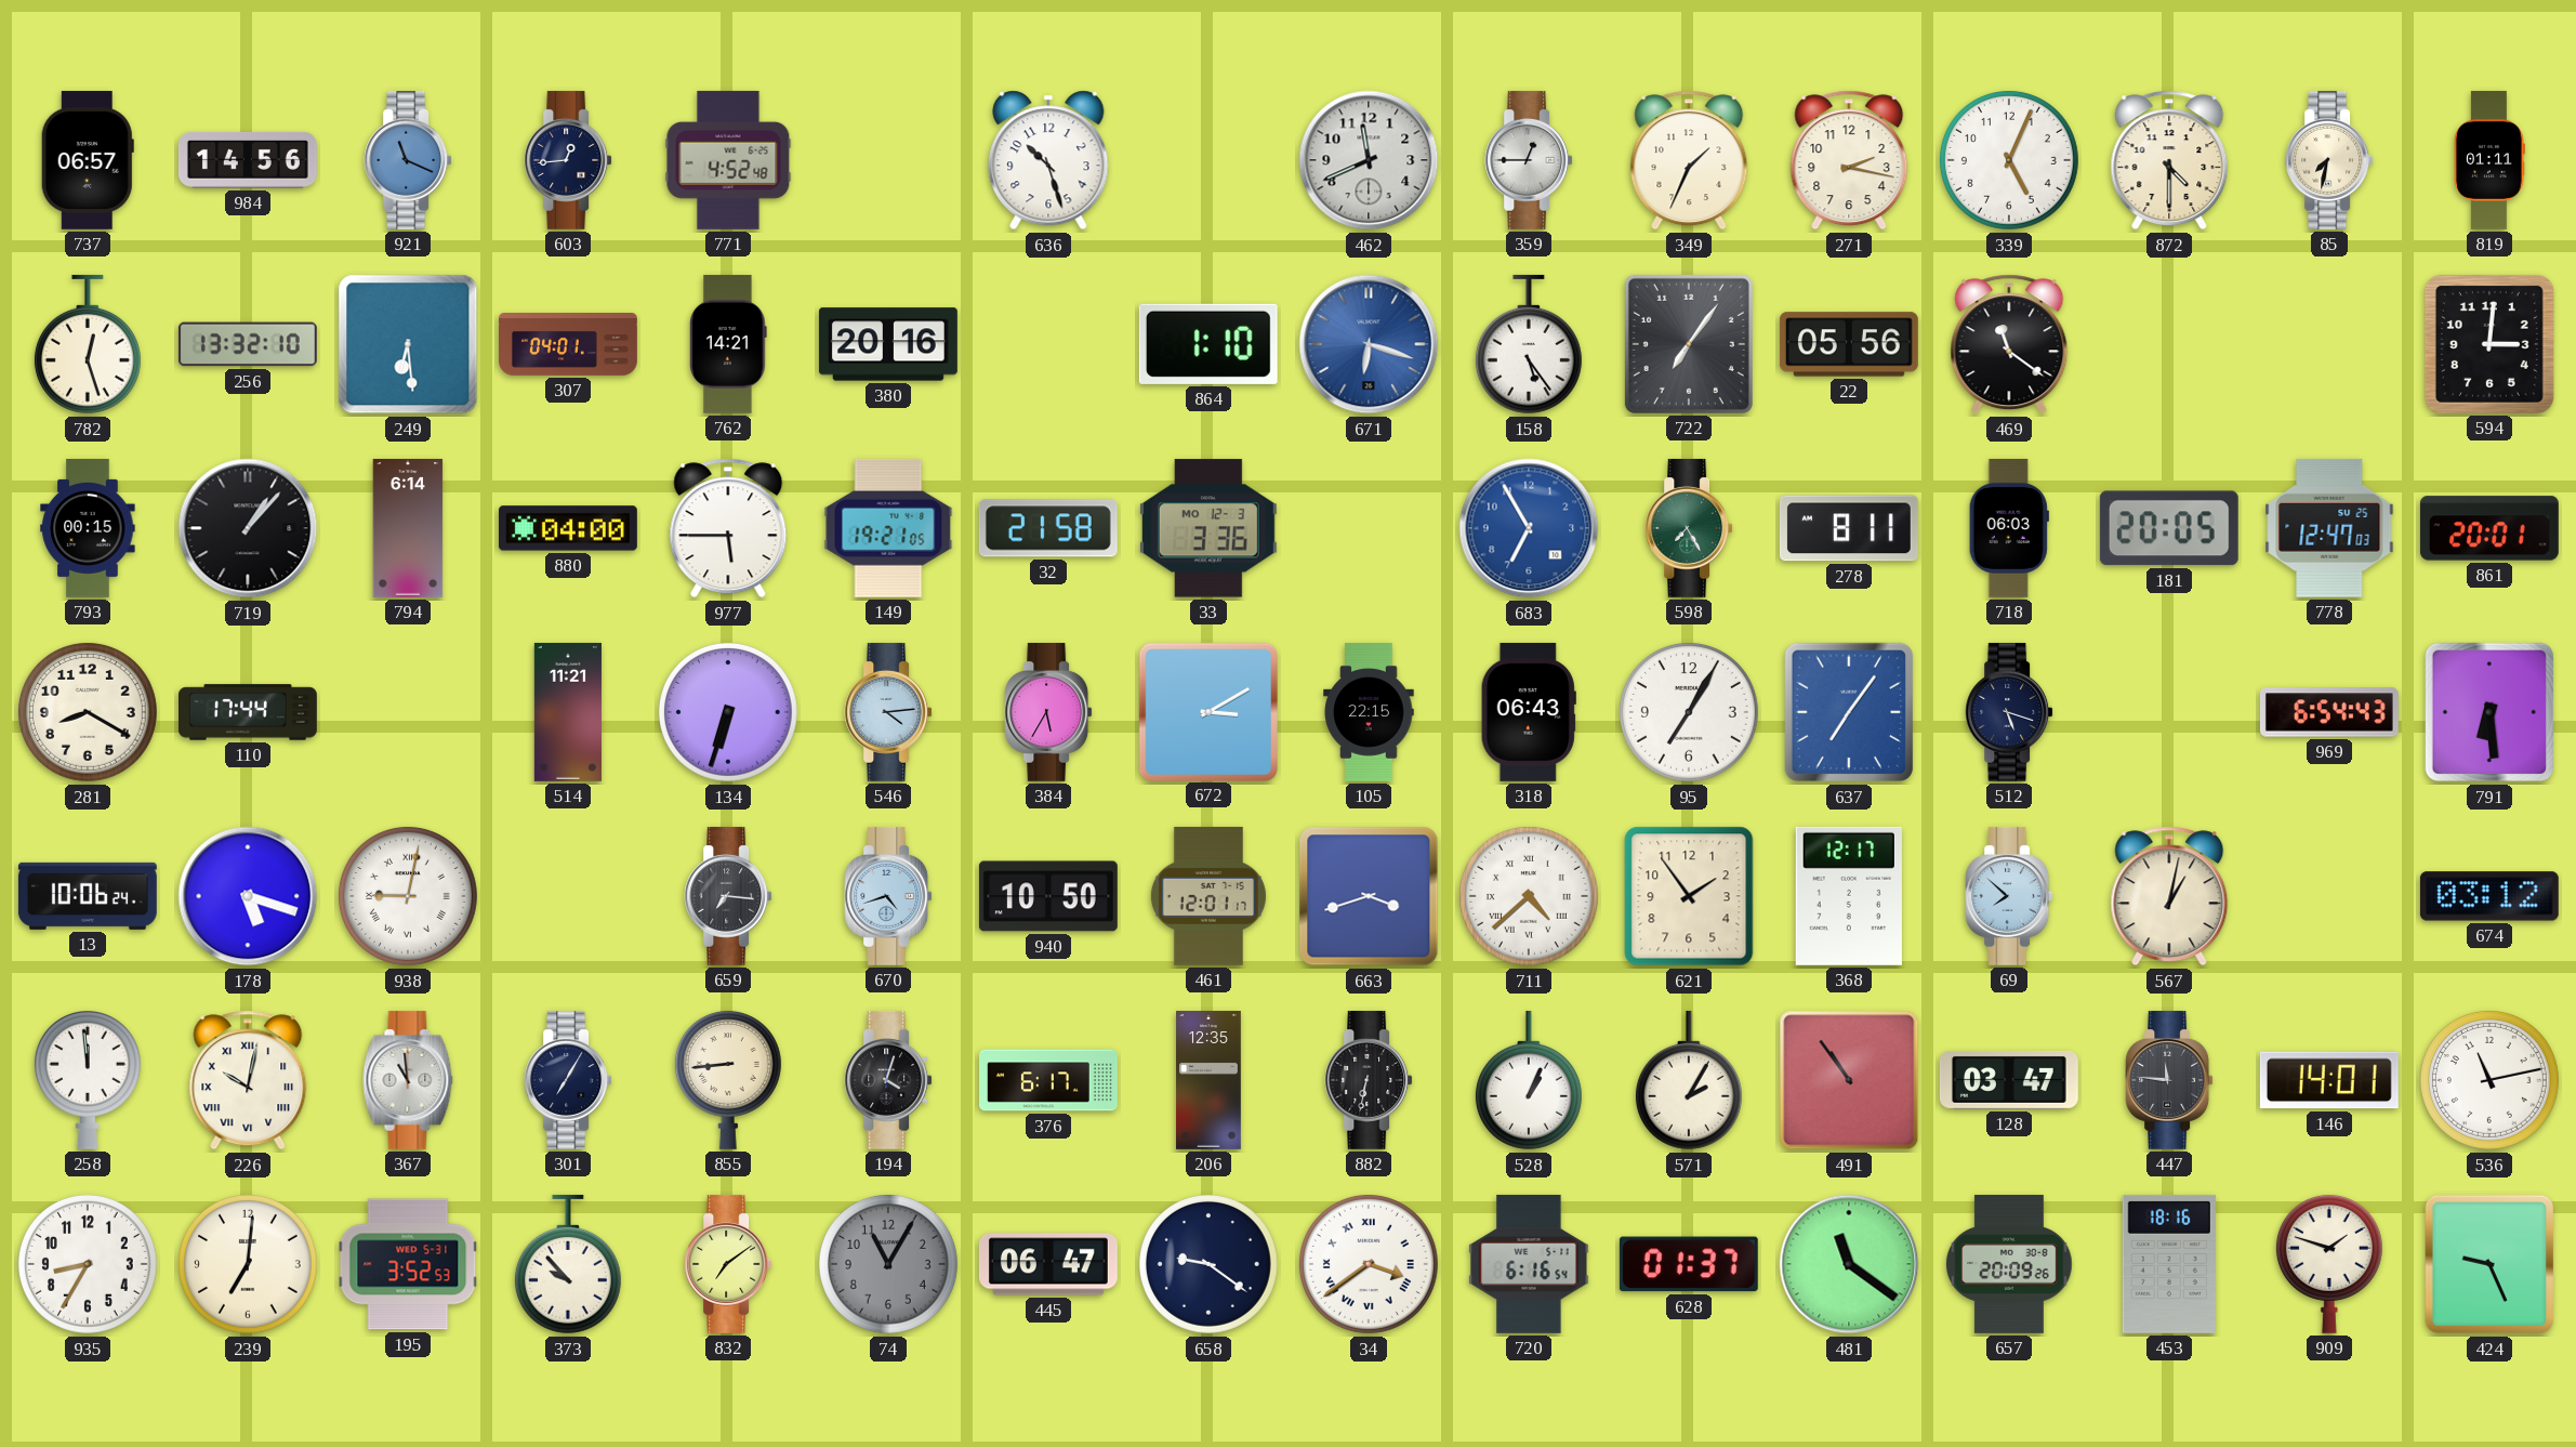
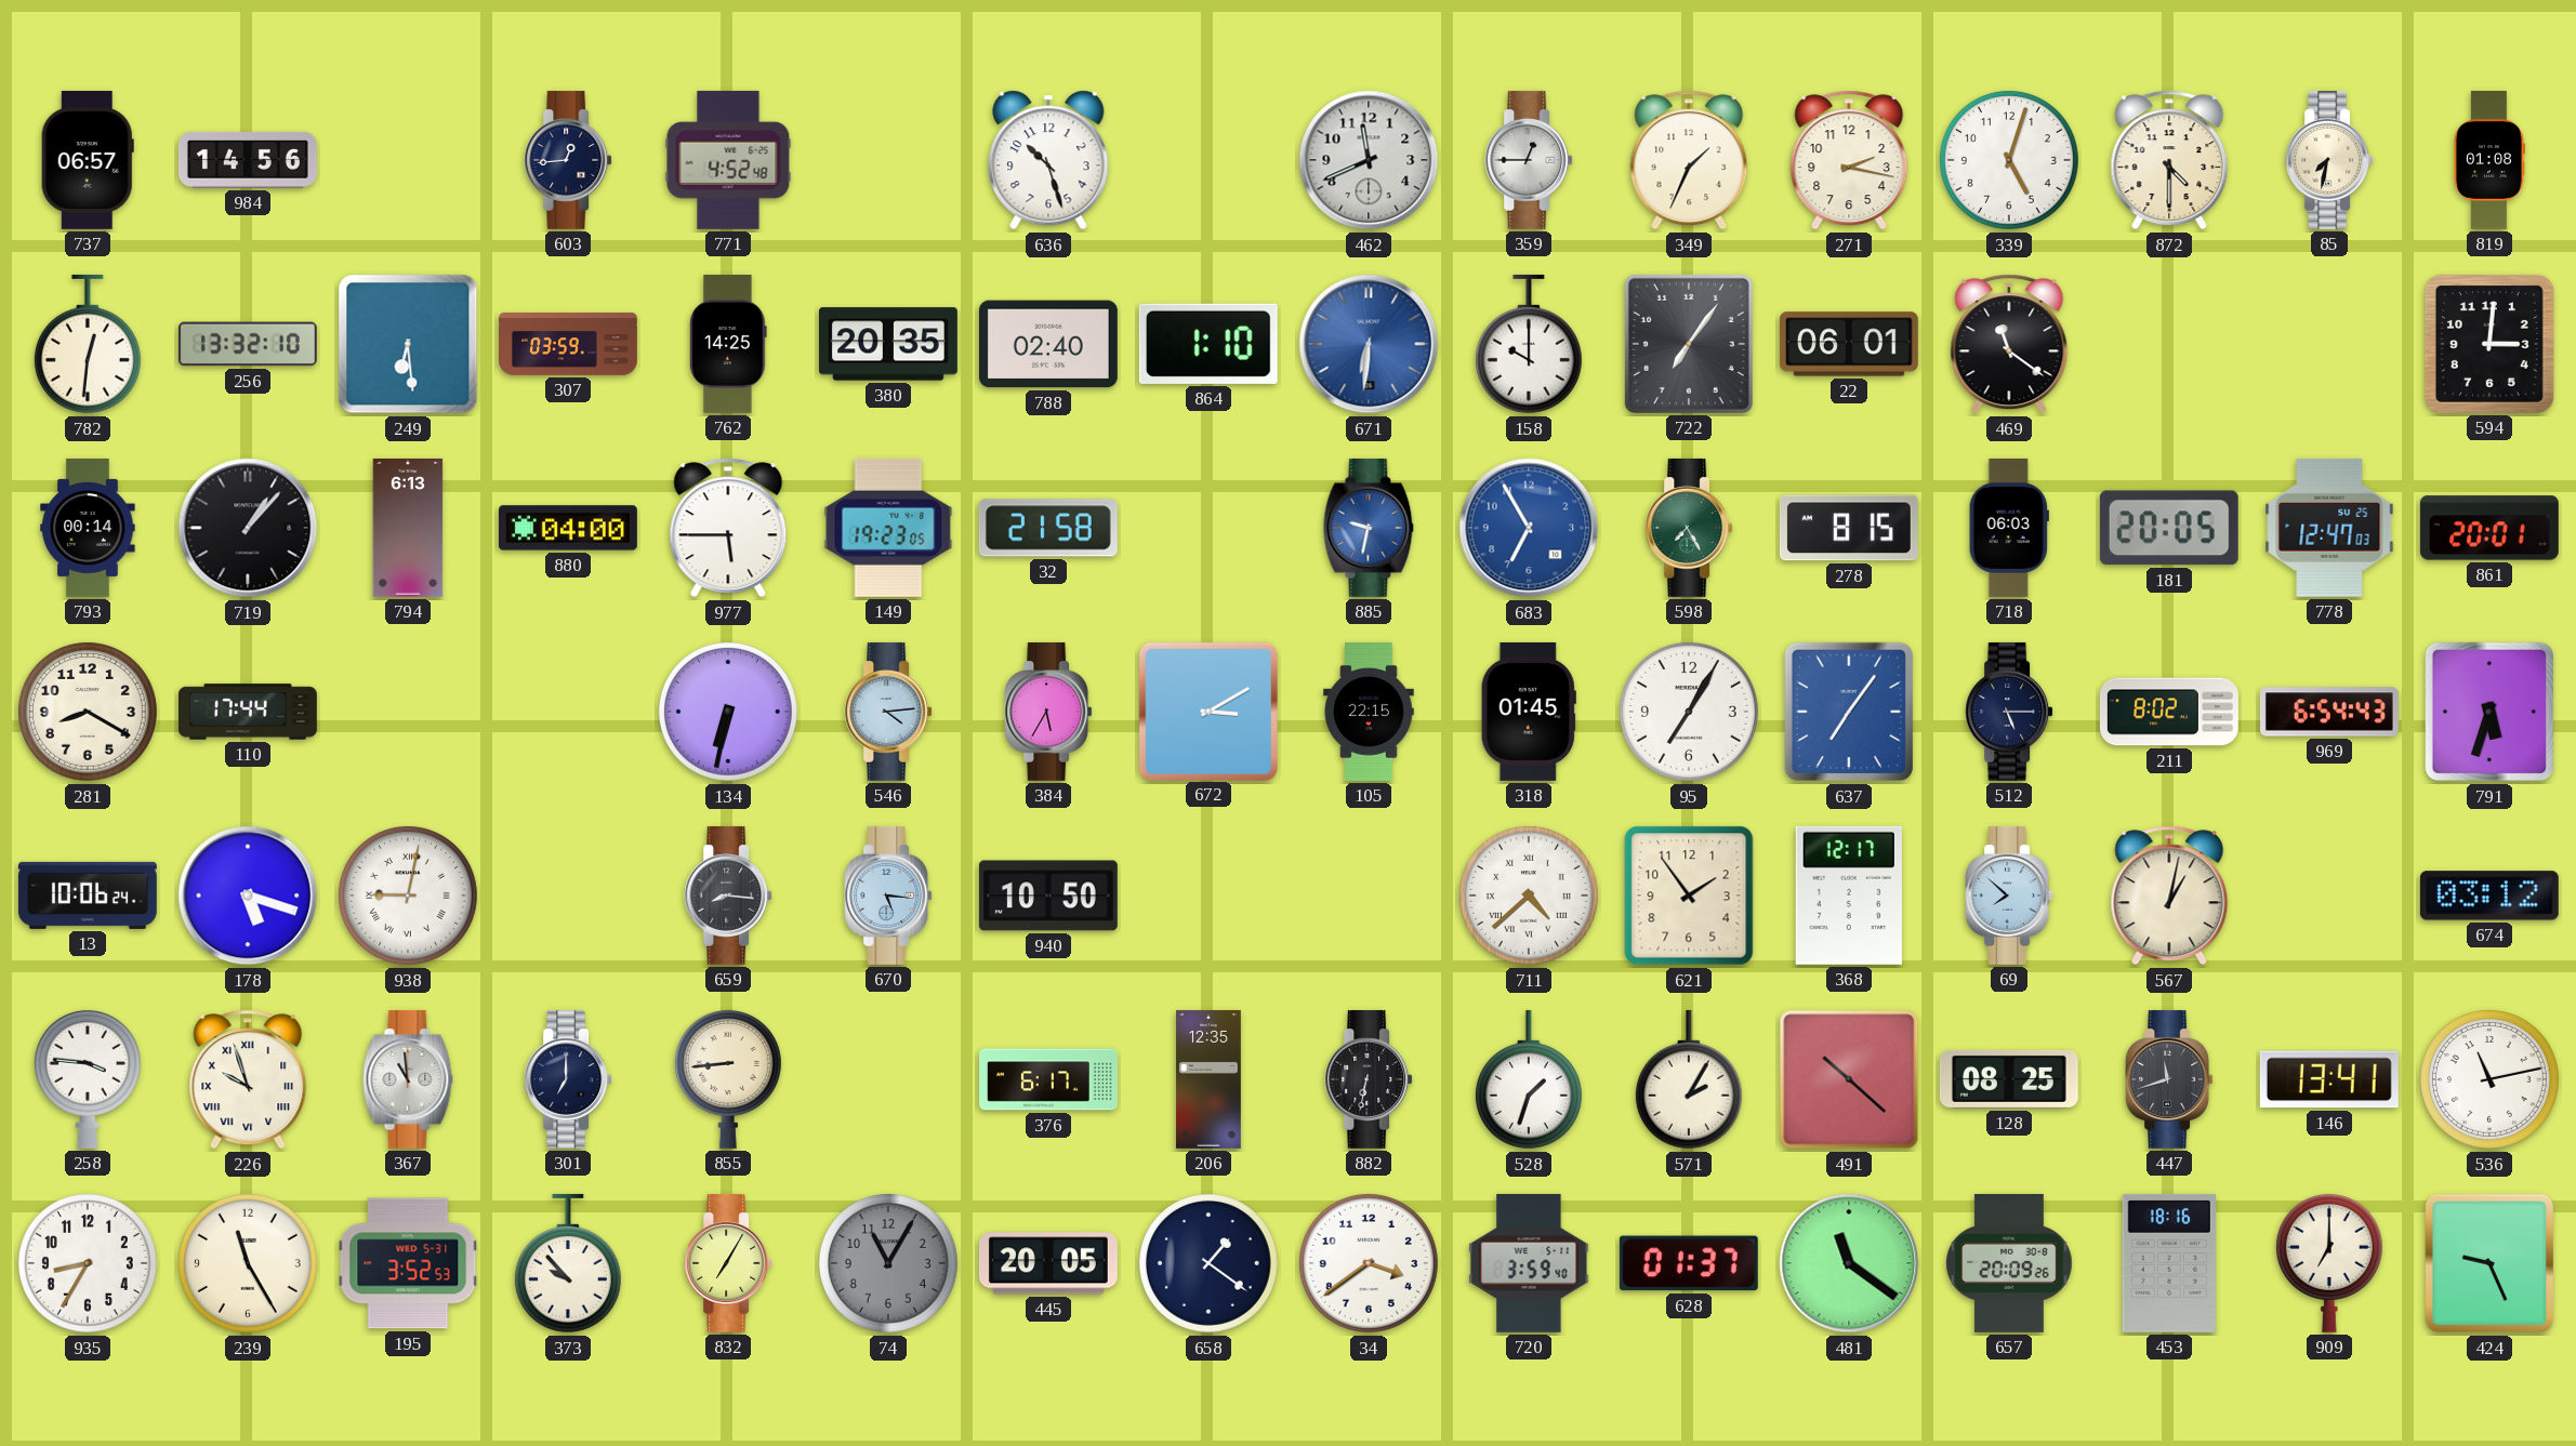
921: 11:19 -> none (408, 160)
339: 5:04 -> 5:03 (2009, 160)
819: 01:11 -> 01:08 (2489, 160)
782: 12:27 -> 12:31 (88, 344)
307: 04:01 -> 03:59 (569, 345)
762: 14:21 -> 14:25 (728, 344)
380: 20:16 -> 20:35 (888, 344)
788: none -> 02:40 (1048, 344)
671: 6:18 -> 6:31 (1369, 344)
158: 5:24 -> 10:00 (1529, 344)
22: 05:56 -> 06:01 (1849, 344)
793: 00:15 -> 00:14 (88, 528)
794: 6:14 -> 6:13 (408, 528)
149: 19:21 -> 19:23 (888, 528)
33: 3:36 -> none (1208, 528)
885: none -> 9:32 (1369, 528)
278: 8:11 -> 8:15 (1849, 528)
514: 11:21 -> none (568, 712)
134: 6:33 -> 6:32 (728, 712)
318: 06:43 -> 01:45 (1529, 712)
512: 5:18 -> 5:15 (2009, 712)
211: none -> 8:02 (2169, 712)
791: 6:29 -> 5:33 (2488, 712)
659: 7:16 -> 8:16 (728, 896)
670: 4:42 -> 5:16 (888, 896)
461: 12:01 -> none (1208, 896)
663: 3:42 -> none (1369, 896)
258: 11:59 -> 3:46 (88, 1078)
226: 10:02 -> 9:57 (248, 1079)
301: 7:05 -> 7:00 (568, 1079)
194: 4:03 -> none (888, 1080)
528: 1:04 -> 1:33 (1529, 1079)
491: 10:54 -> 10:22 (1849, 1079)
128: 03:47 -> 08:25 (2009, 1079)
447: 11:46 -> 11:42 (2169, 1079)
146: 14:01 -> 13:41 (2329, 1079)
239: 7:01 -> 11:25 (248, 1263)
832: 7:09 -> 7:05 (728, 1263)
445: 06:47 -> 20:05 (1048, 1263)
658: 9:21 -> 1:21 (1208, 1263)
34 numerals: Roman -> Arabic (1369, 1263)
720: 6:16 -> 3:59 (1529, 1263)
909: 1:48 -> 7:00 (2329, 1262)
